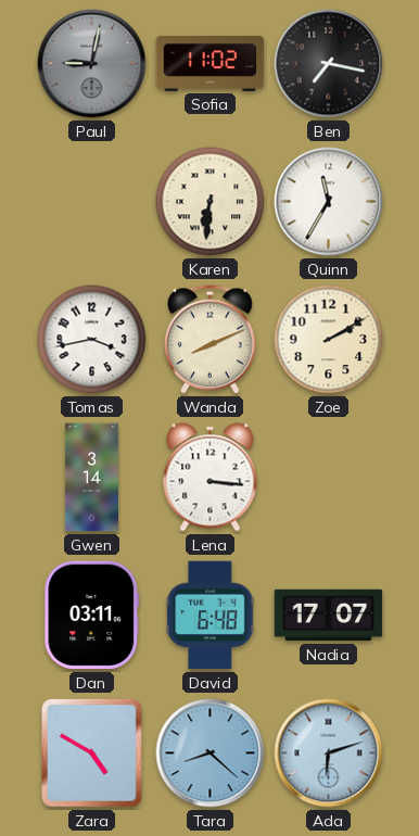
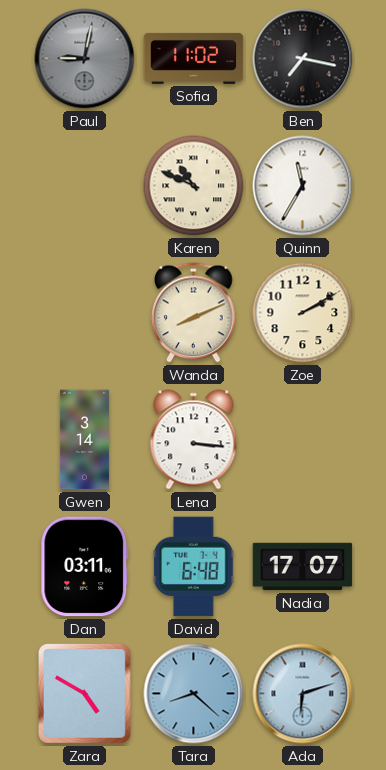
Karen: 6:31 -> 10:49 (194, 186)
Tomas: 3:43 -> none (92, 340)
